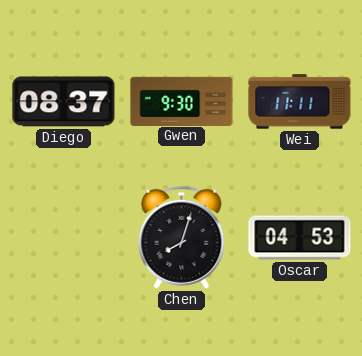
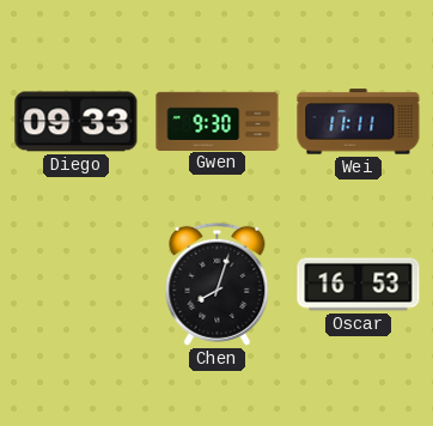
Diego: 08:37 -> 09:33 (77, 122)
Oscar: 04:53 -> 16:53 (359, 285)
